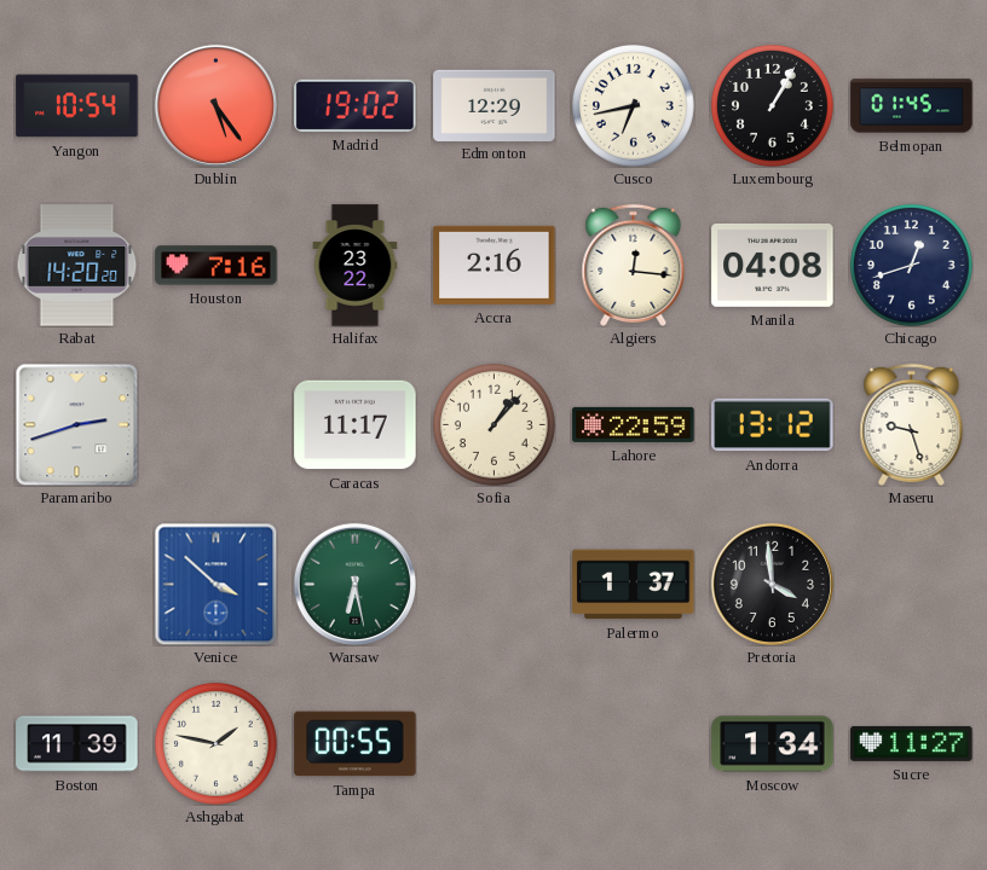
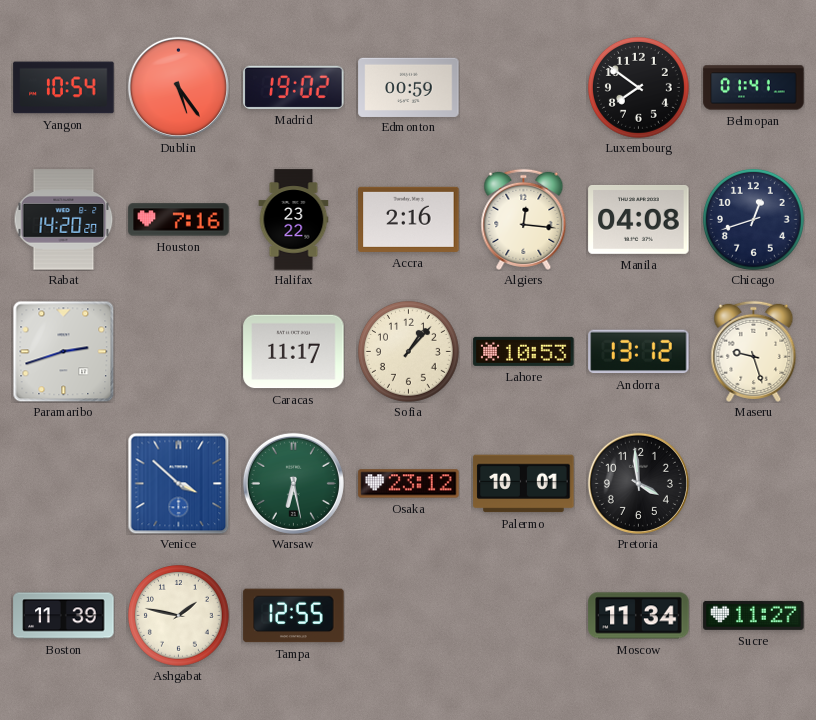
Edmonton: 12:29 -> 00:59 (409, 87)
Cusco: 6:43 -> none (633, 105)
Luxembourg: 1:05 -> 7:51 (638, 87)
Belmopan: 01:45 -> 01:41 (754, 88)
Lahore: 22:59 -> 10:53 (524, 351)
Osaka: none -> 23:12 (409, 484)
Palermo: 1:37 -> 10:01 (524, 484)
Tampa: 00:55 -> 12:55 (294, 616)
Moscow: 1:34 -> 11:34 (639, 616)
